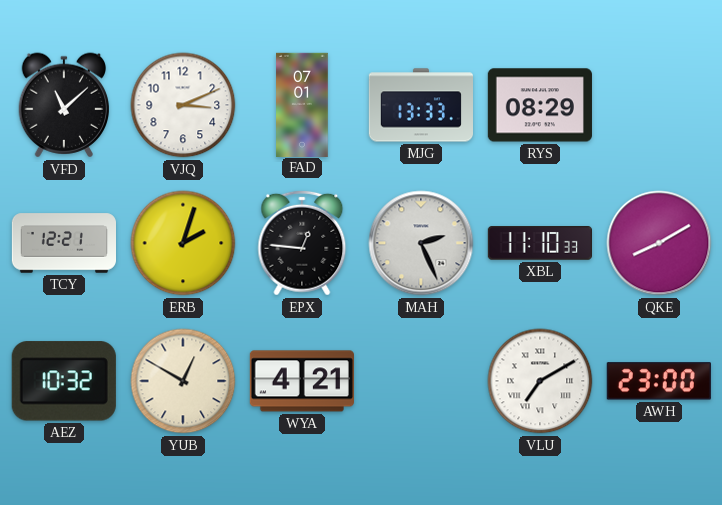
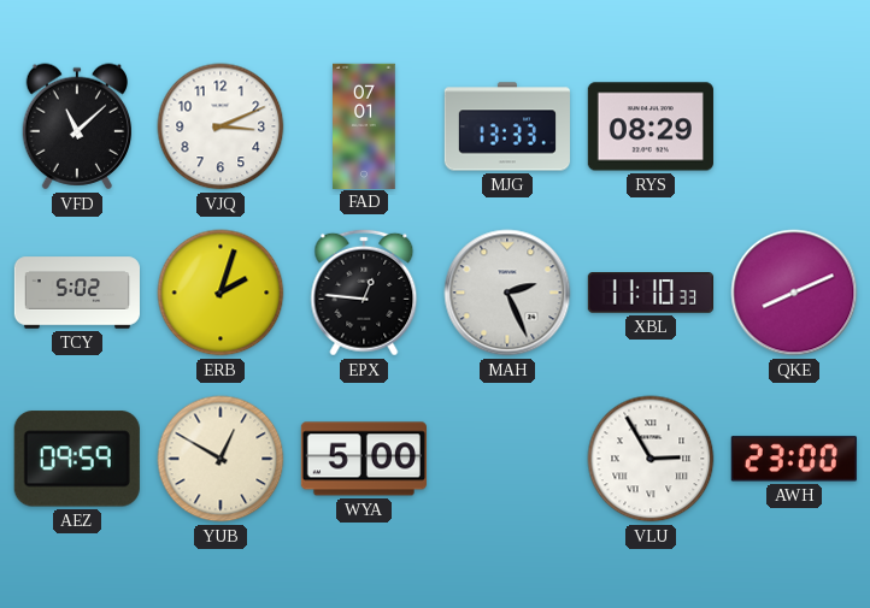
TCY: 12:21 -> 5:02 (76, 293)
QKE: 8:10 -> 8:11 (794, 293)
AEZ: 10:32 -> 09:59 (77, 459)
WYA: 4:21 -> 5:00 (364, 459)
VLU: 7:10 -> 2:55 (651, 459)
